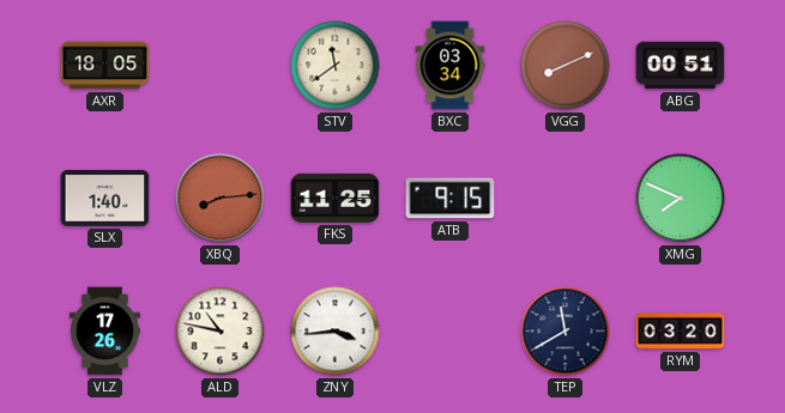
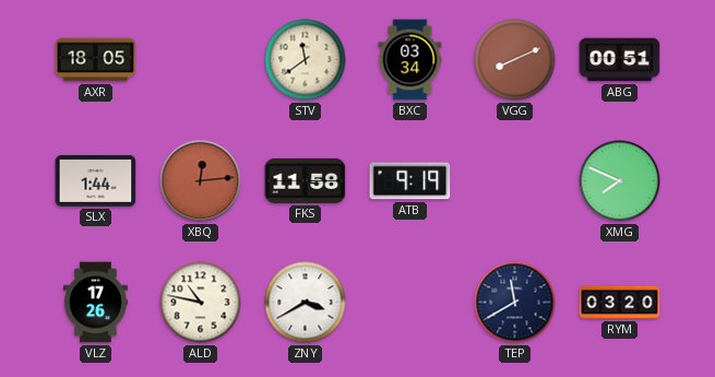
SLX: 1:40 -> 1:44 (96, 180)
XBQ: 8:14 -> 12:14 (201, 181)
FKS: 11:25 -> 11:58 (306, 180)
ATB: 9:15 -> 9:19 (410, 181)
ZNY: 3:44 -> 3:40 (306, 303)
